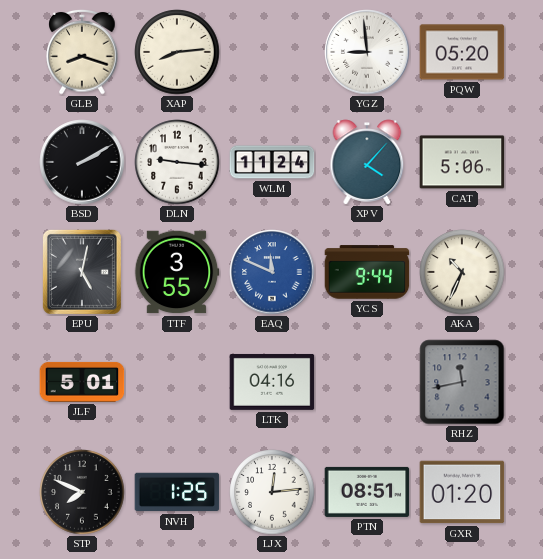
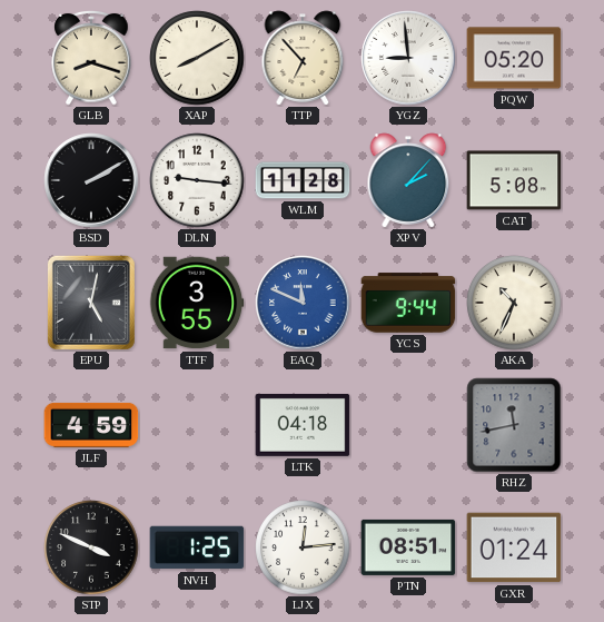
XAP: 8:14 -> 8:10 (197, 58)
TTP: none -> 6:53 (303, 58)
WLM: 11:24 -> 11:28 (303, 180)
XPV: 4:07 -> 2:07 (408, 180)
CAT: 5:06 -> 5:08 (514, 180)
JLF: 5:01 -> 4:59 (91, 425)
LTK: 04:16 -> 04:18 (303, 425)
STP: 7:49 -> 3:49 (91, 547)
GXR: 01:20 -> 01:24 (514, 547)
